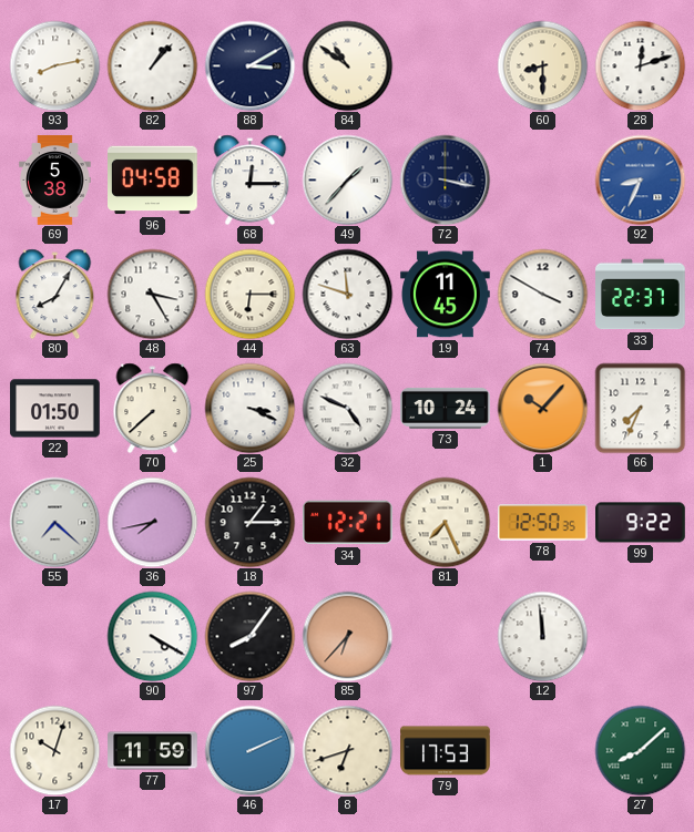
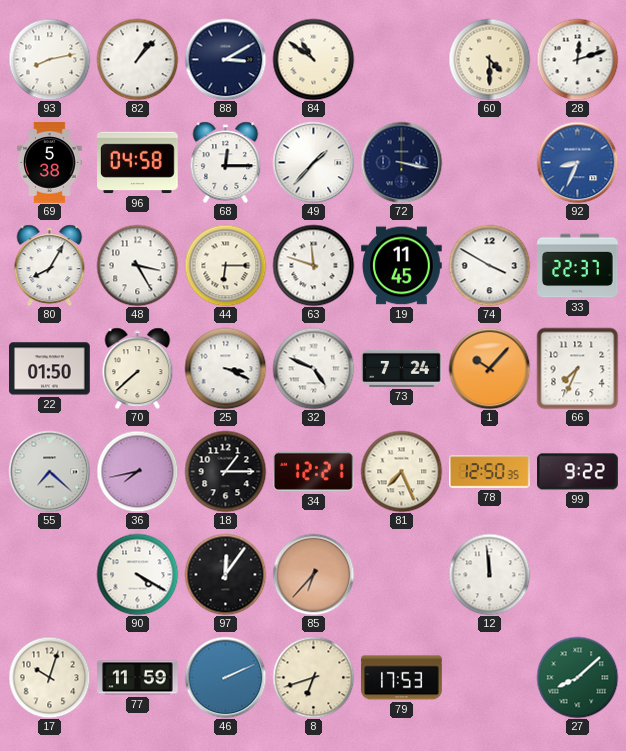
60: 8:30 -> 4:30 (489, 59)
73: 10:24 -> 7:24 (402, 368)
97: 8:06 -> 12:06 (225, 574)
